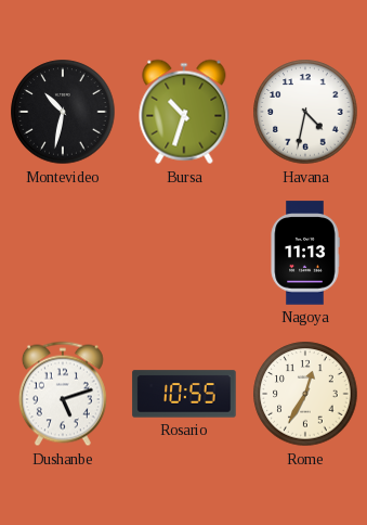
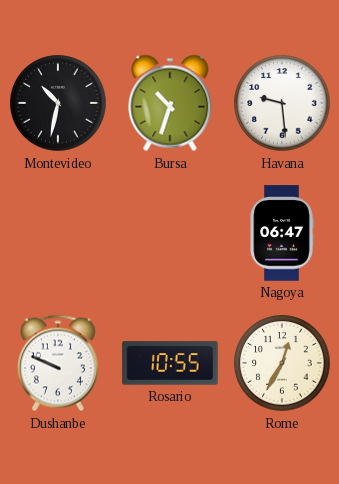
Havana: 4:32 -> 9:29 (282, 103)
Nagoya: 11:13 -> 06:47 (282, 233)
Dushanbe: 5:12 -> 9:49 (58, 363)
